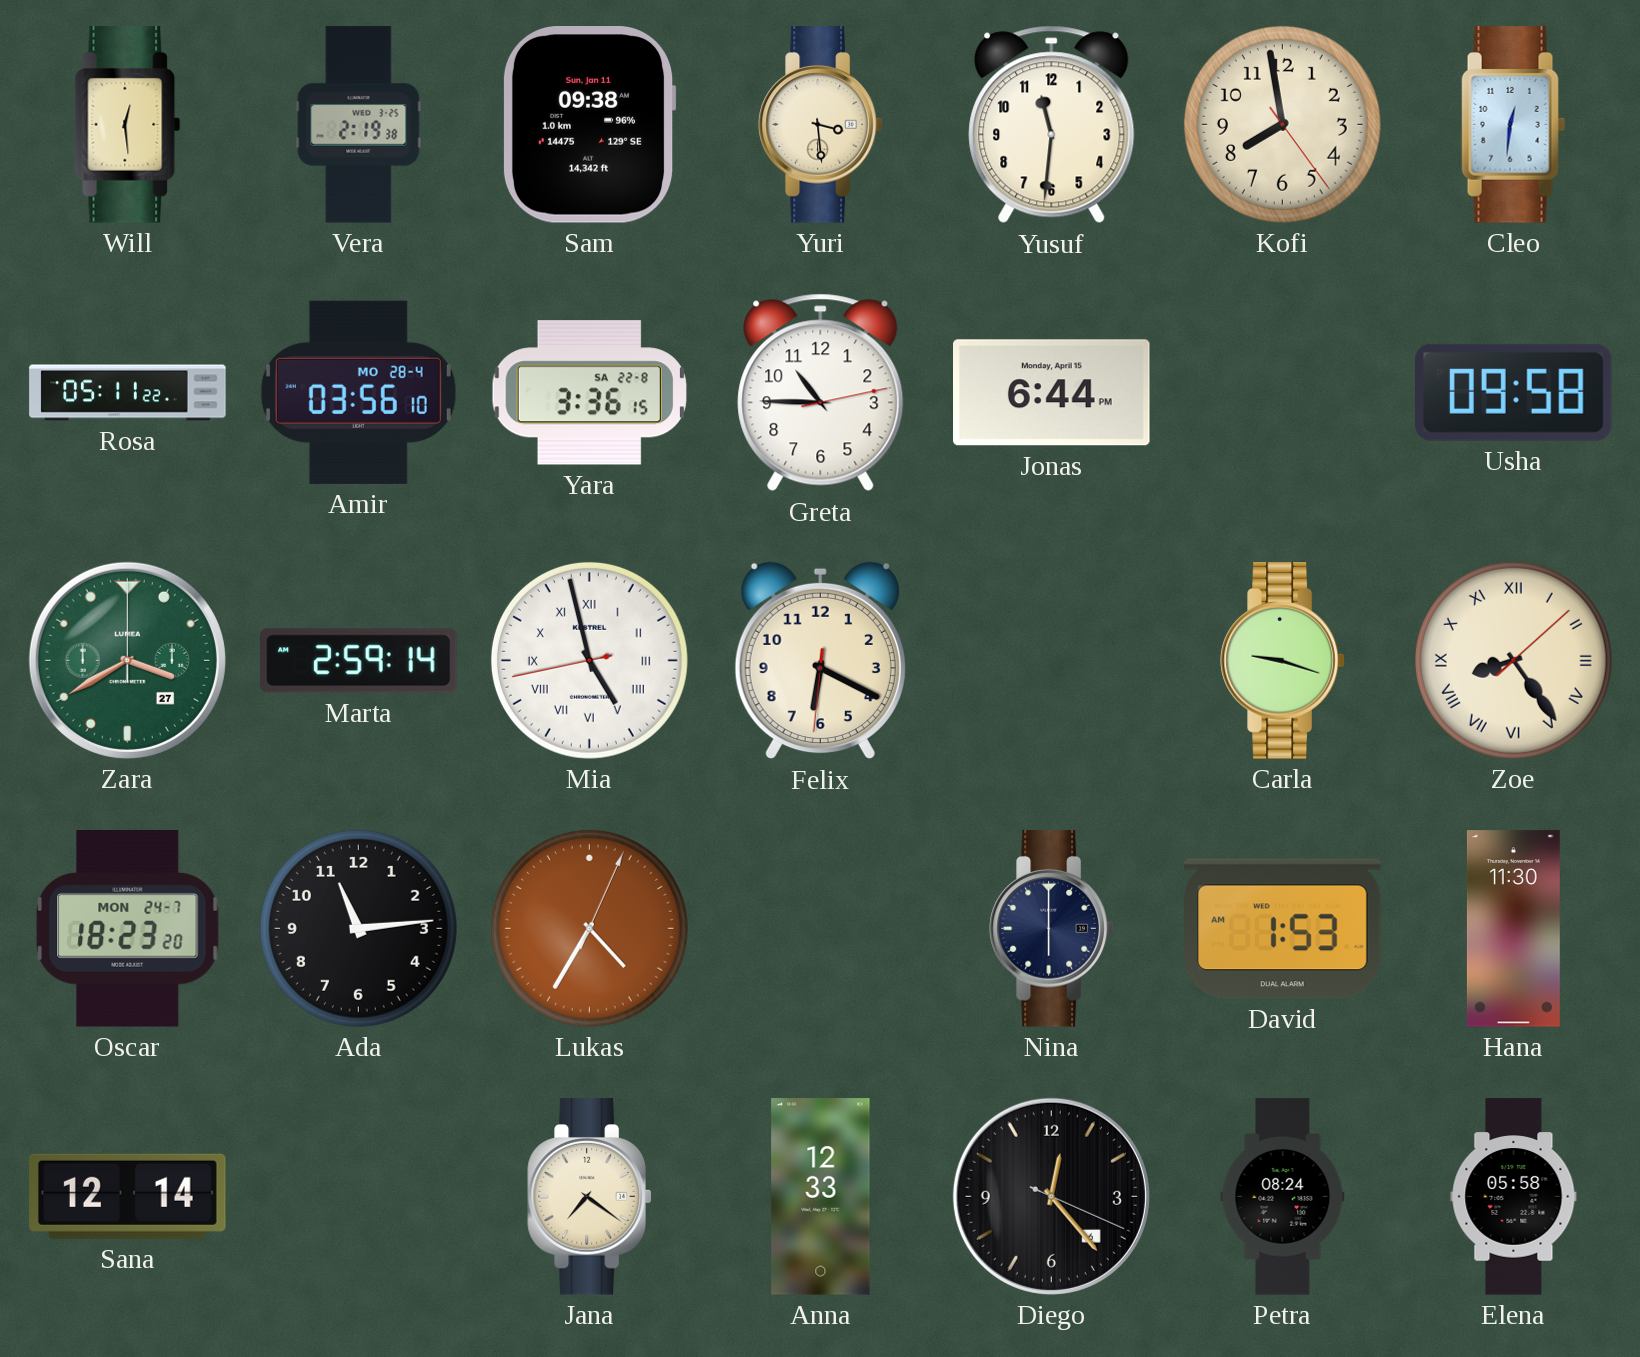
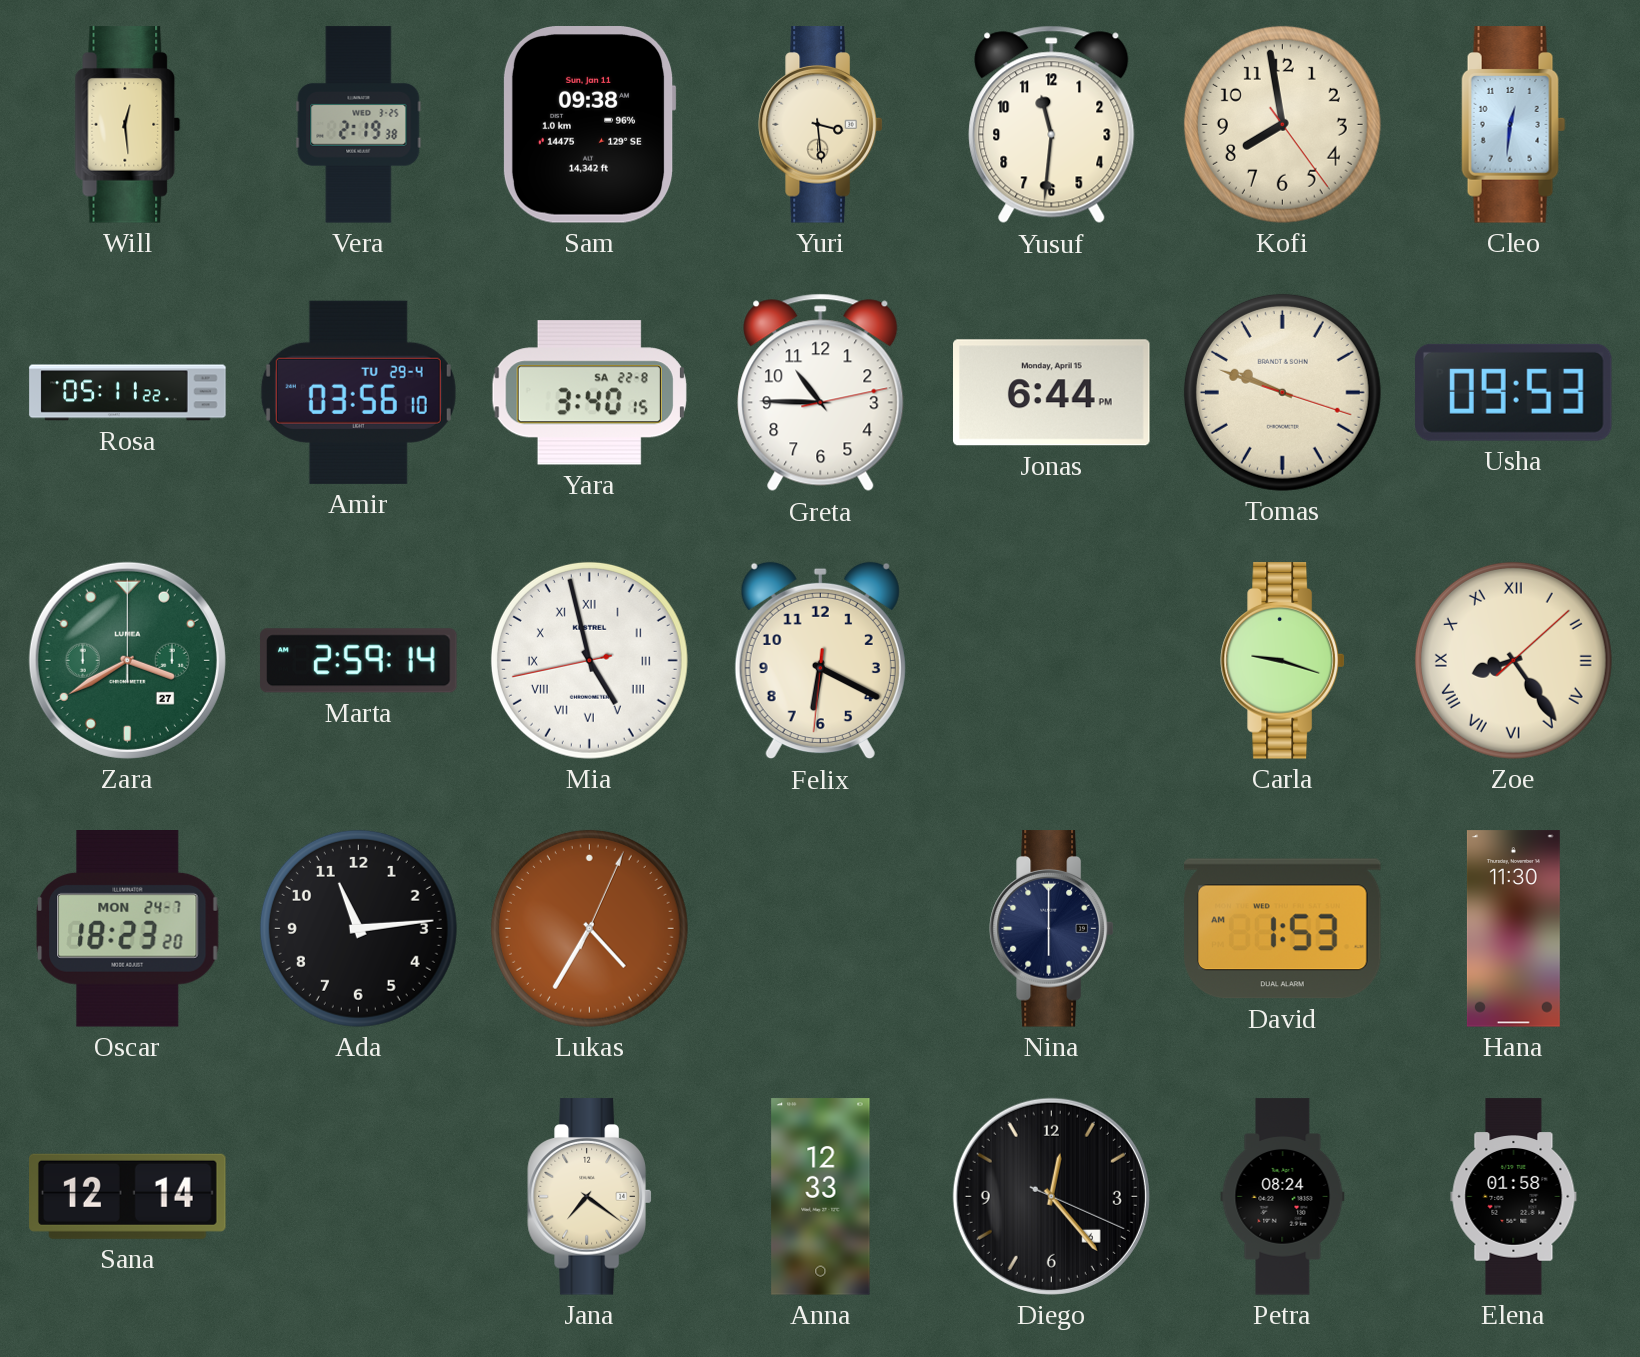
Amir date: MO 28-4 -> TU 29-4 (358, 392)
Yara: 3:36 -> 3:40 (589, 393)
Tomas: none -> 9:48 (1282, 392)
Usha: 09:58 -> 09:53 (1514, 392)
Elena: 05:58 -> 01:58 (1514, 1197)
